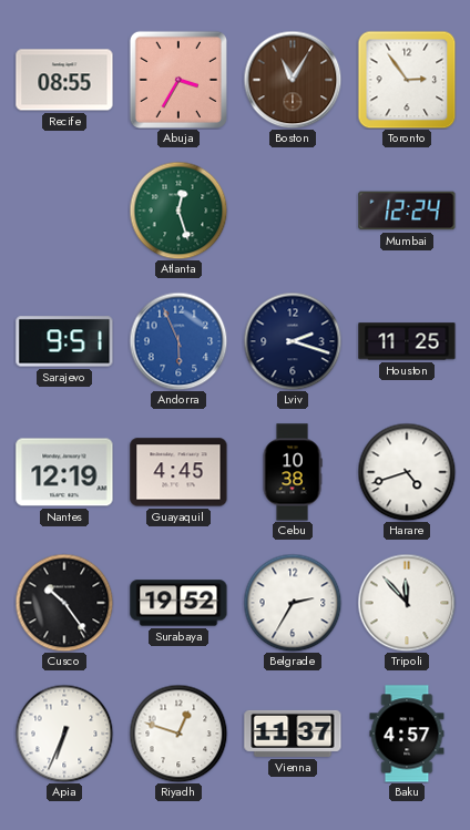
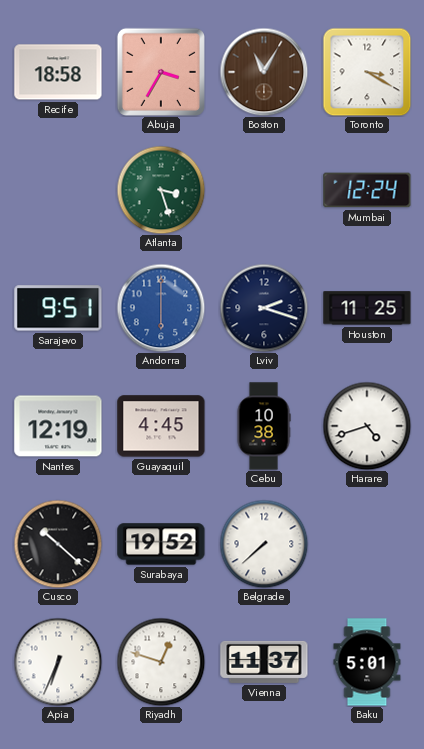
Recife: 08:55 -> 18:58 (58, 72)
Toronto: 2:54 -> 3:20 (367, 72)
Atlanta: 12:27 -> 3:27 (161, 190)
Andorra: 5:56 -> 6:00 (161, 308)
Cusco: 10:24 -> 10:22 (58, 544)
Belgrade: 2:35 -> 7:38 (264, 544)
Tripoli: 11:53 -> none (407, 603)
Baku: 4:57 -> 5:01 (367, 662)
